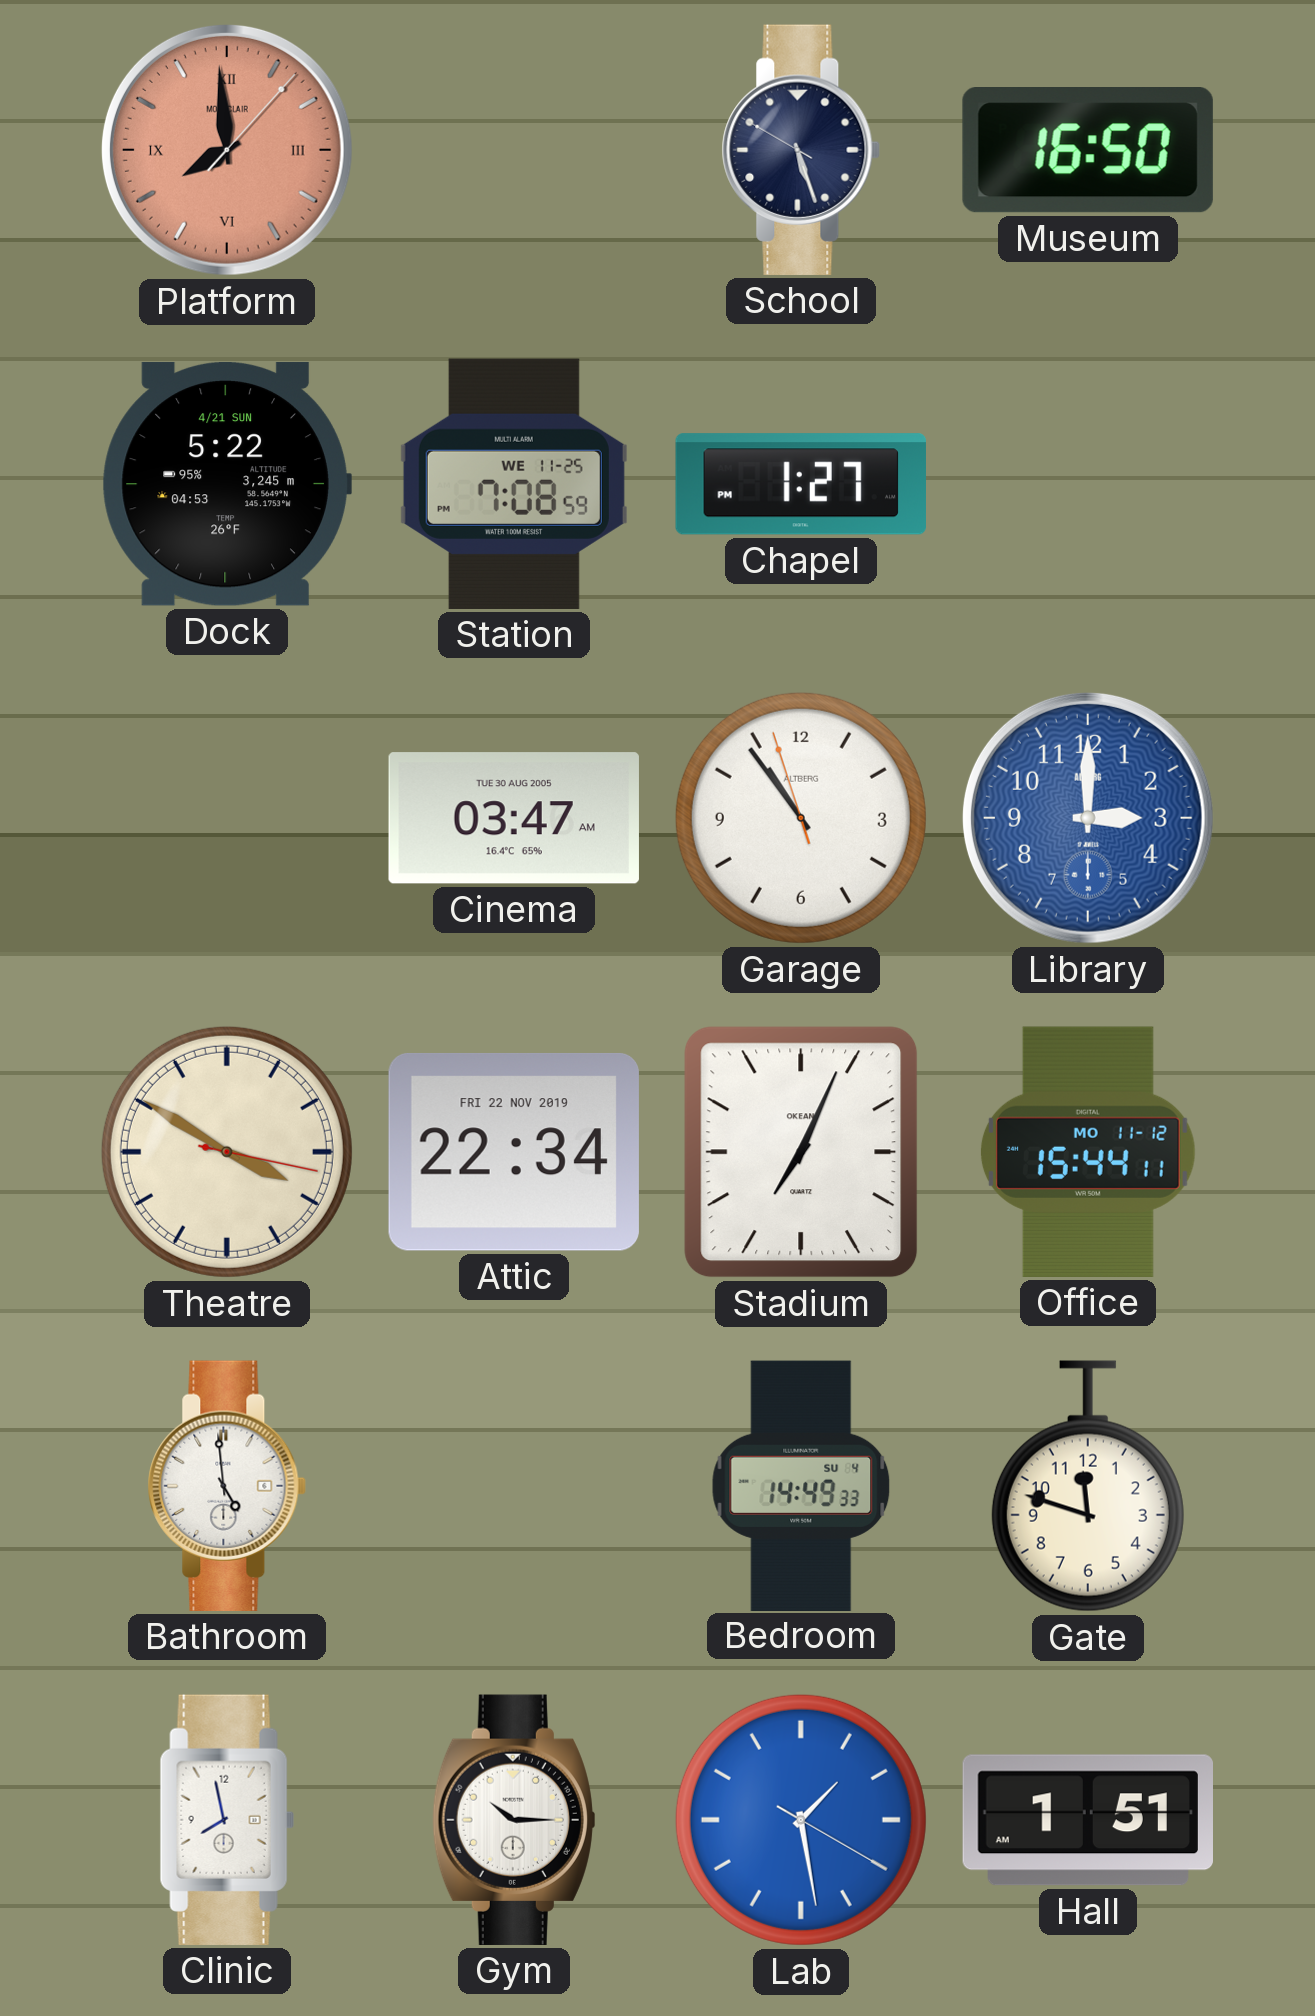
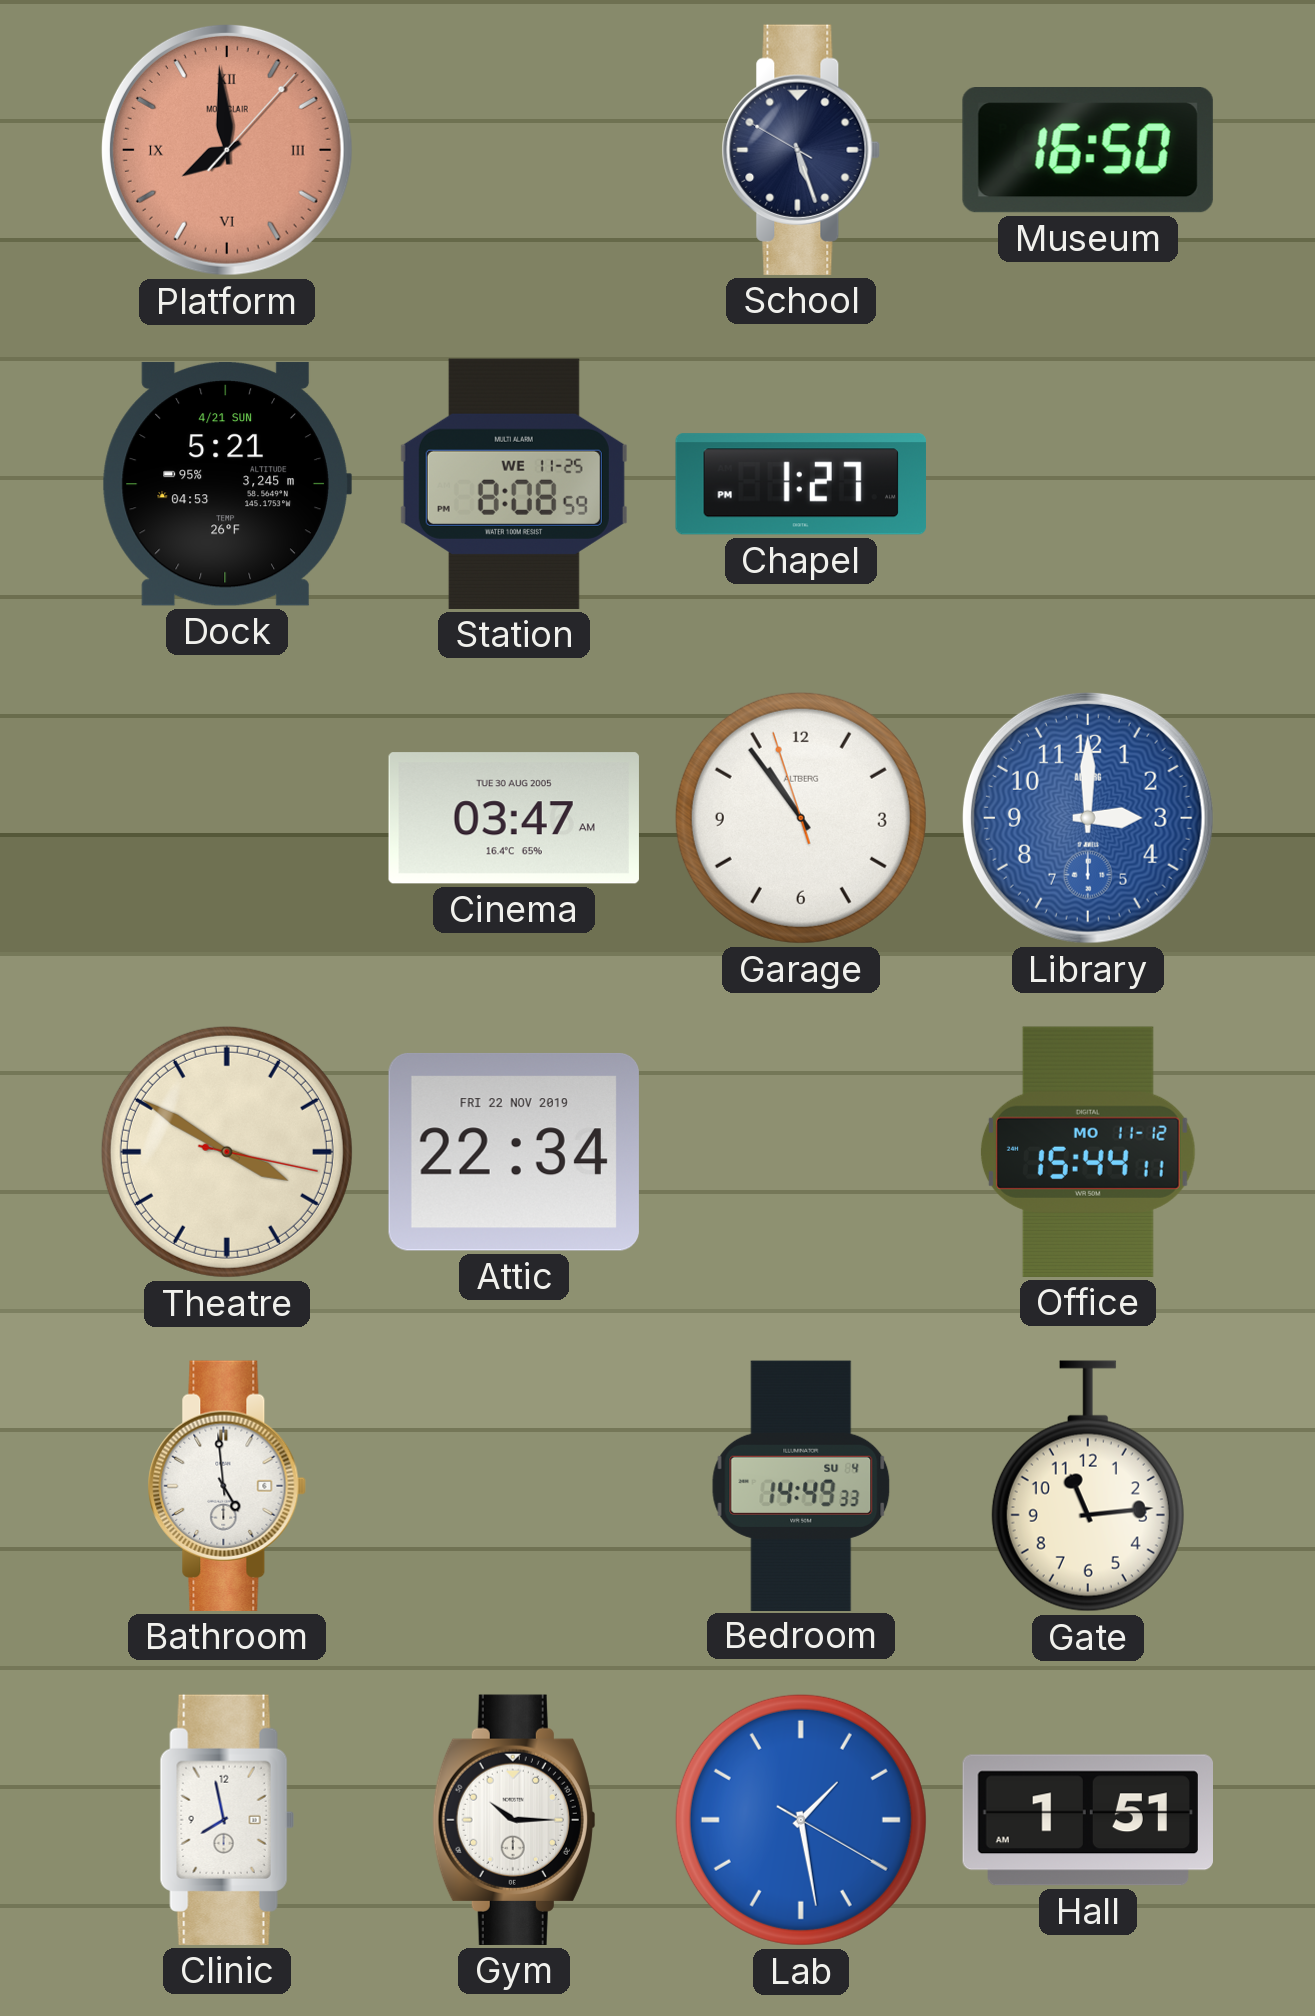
Dock: 5:22 -> 5:21 (227, 484)
Station: 7:08 -> 8:08 (514, 484)
Stadium: 7:04 -> none (801, 1152)
Gate: 11:48 -> 11:14 (1088, 1486)
